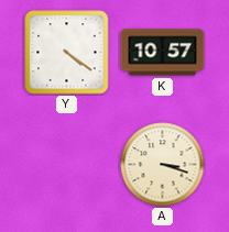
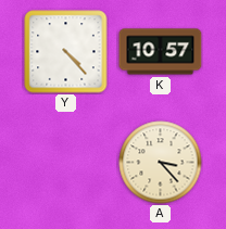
Y: 4:21 -> 4:23 (66, 52)
A: 3:18 -> 3:23 (161, 163)
